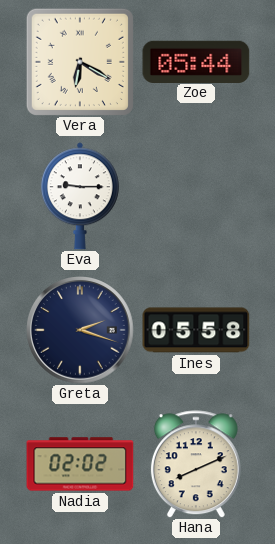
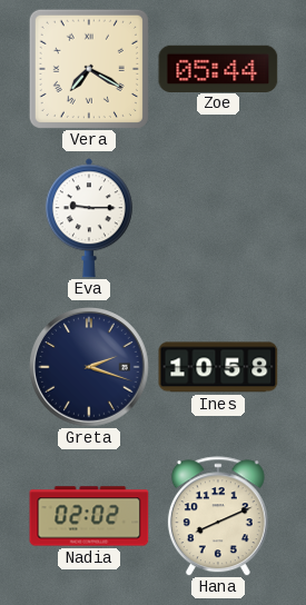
Vera: 6:20 -> 7:20 (89, 69)
Ines: 05:58 -> 10:58 (218, 367)
